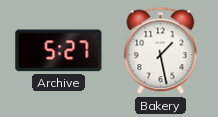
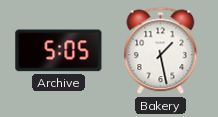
Archive: 5:27 -> 5:05 (59, 51)
